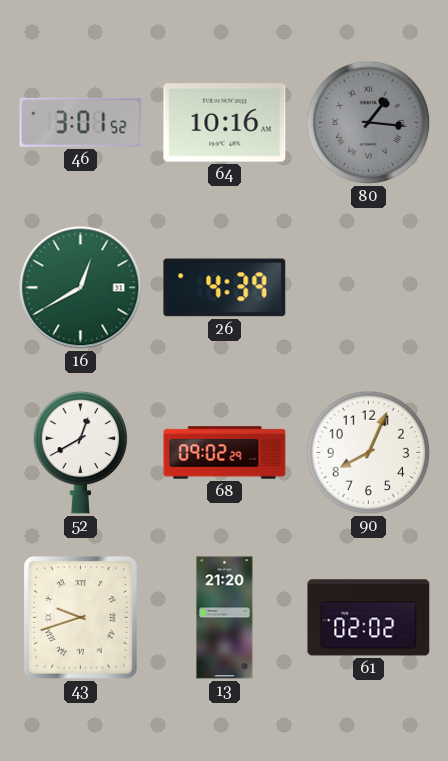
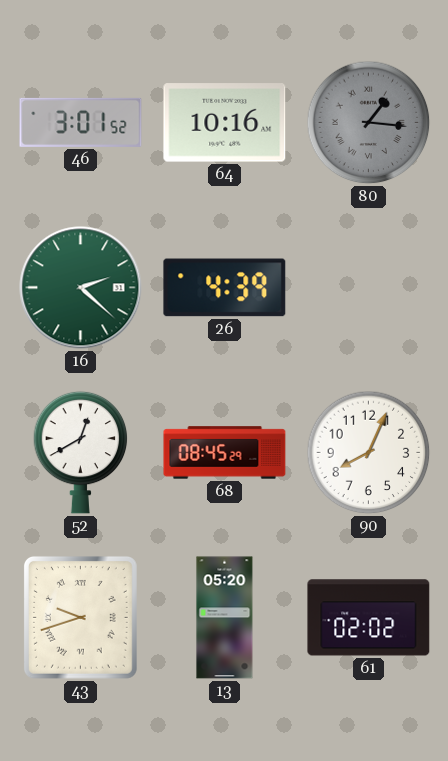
16: 12:40 -> 2:22 (81, 288)
68: 09:02 -> 08:45 (225, 453)
13: 21:20 -> 05:20 (225, 618)
